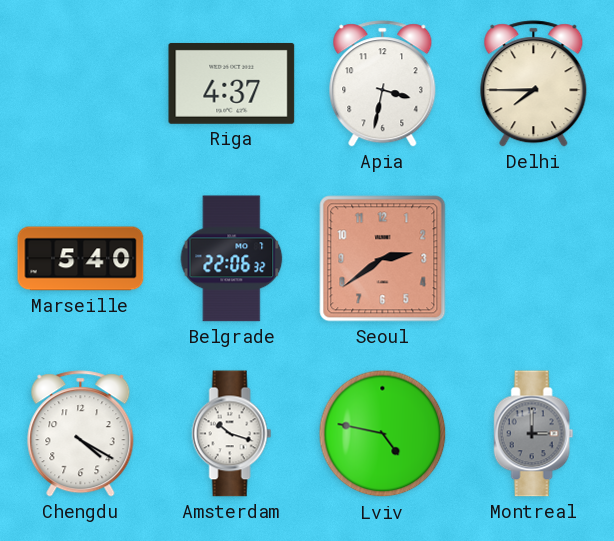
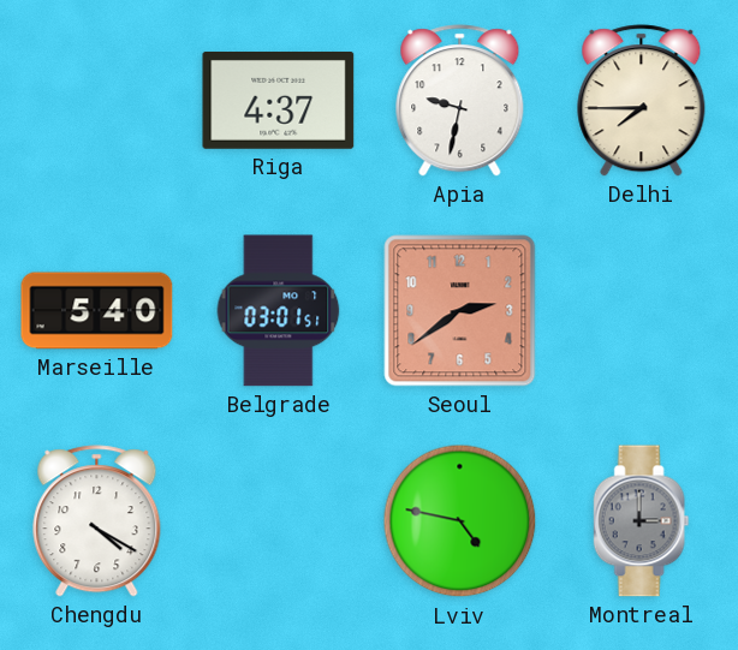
Apia: 3:32 -> 9:32 (460, 101)
Belgrade: 22:06 -> 03:01 (279, 311)
Amsterdam: 10:18 -> none (232, 434)
